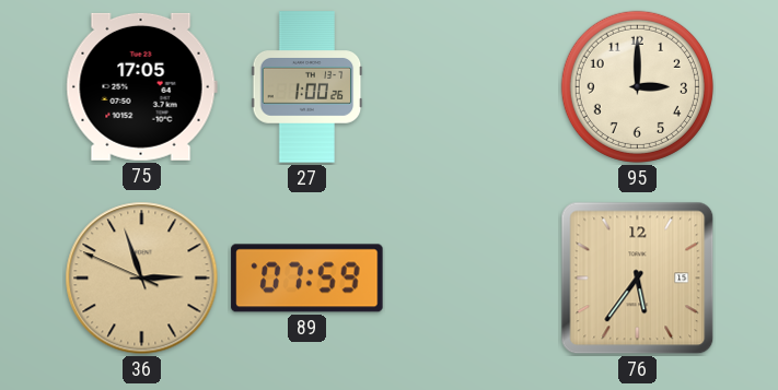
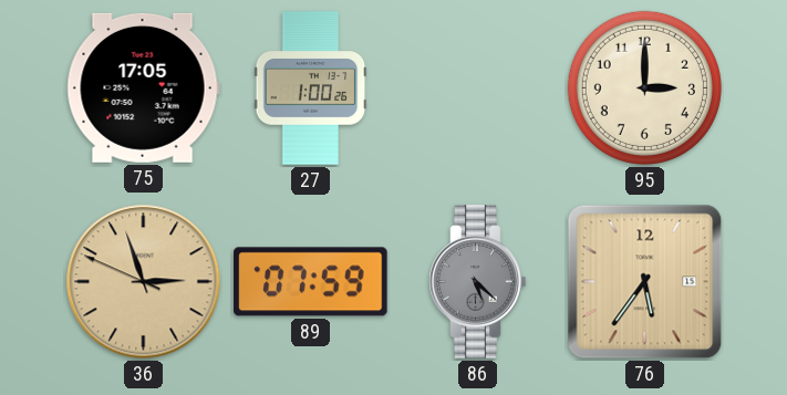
86: none -> 5:22 (478, 282)
